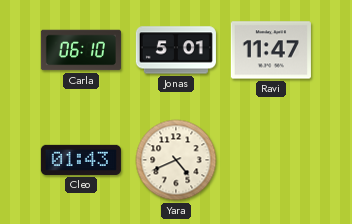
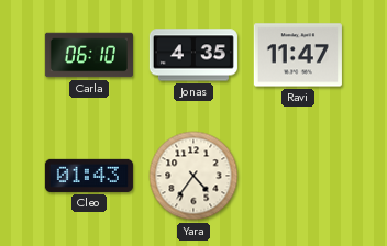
Jonas: 5:01 -> 4:35 (193, 55)
Yara: 4:41 -> 4:36 (193, 176)
